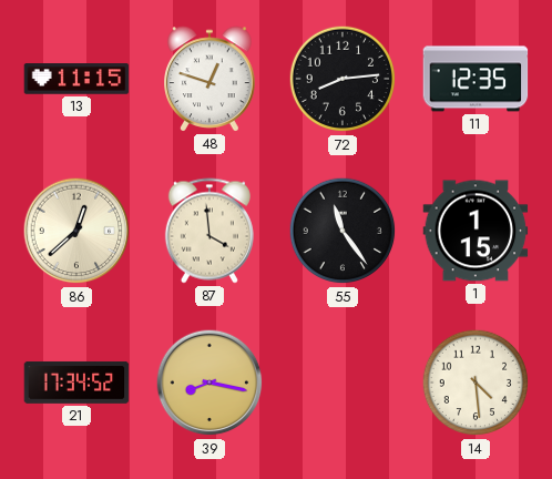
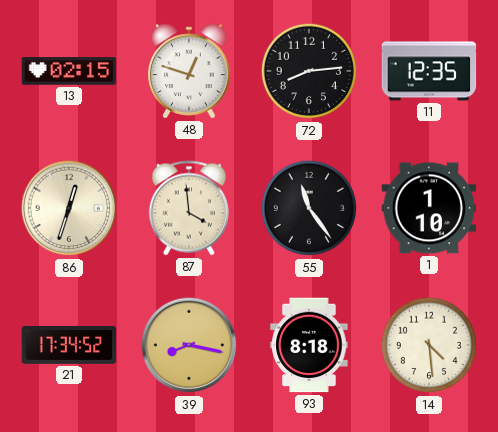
13: 11:15 -> 02:15 (69, 71)
86: 12:38 -> 12:33 (69, 208)
1: 1:15 -> 1:10 (429, 208)
93: none -> 8:18 (309, 345)
